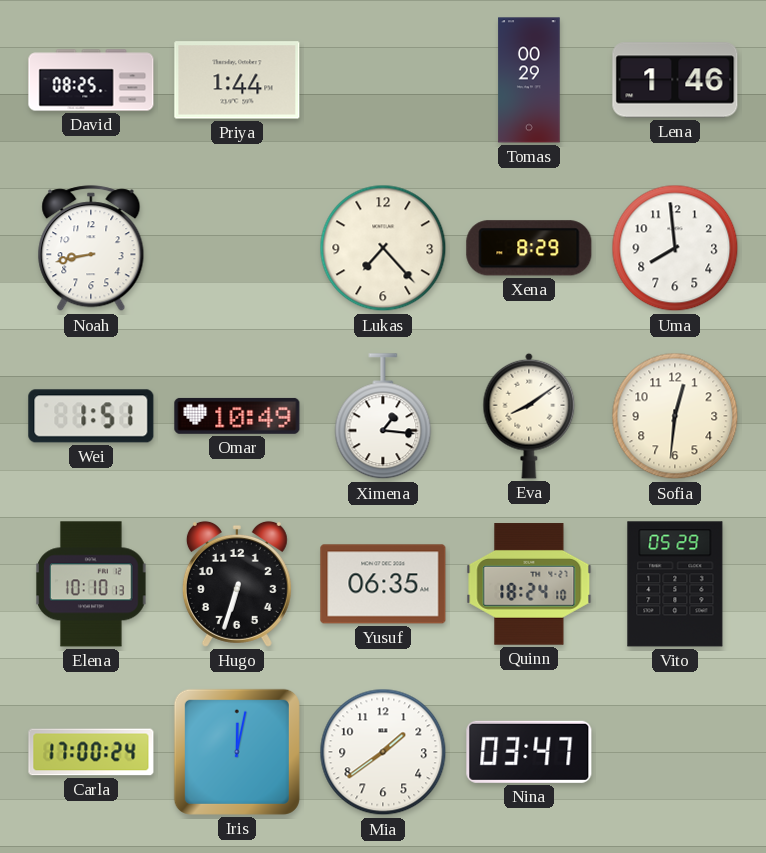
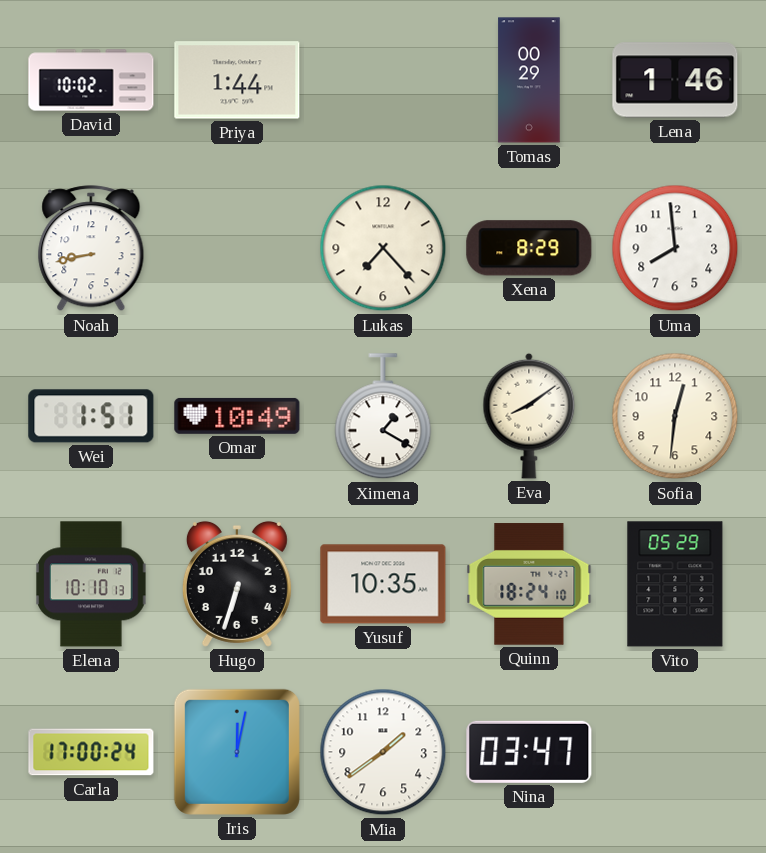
David: 08:25 -> 10:02 (91, 80)
Ximena: 1:16 -> 1:20 (383, 417)
Yusuf: 06:35 -> 10:35 (383, 584)
